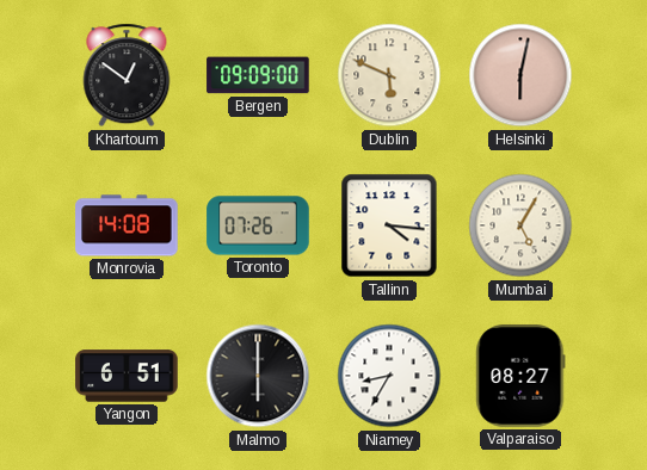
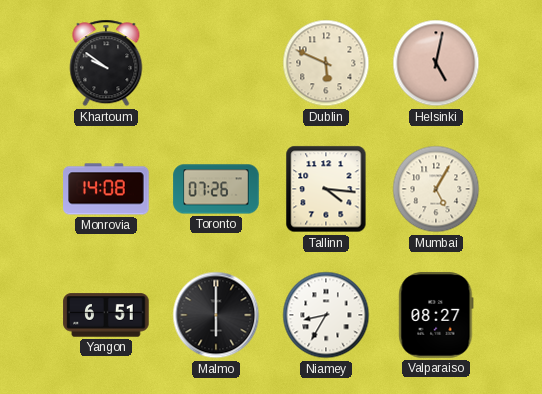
Khartoum: 12:51 -> 9:51 (106, 63)
Bergen: 09:09 -> none (258, 75)
Helsinki: 6:02 -> 5:02 (436, 63)
